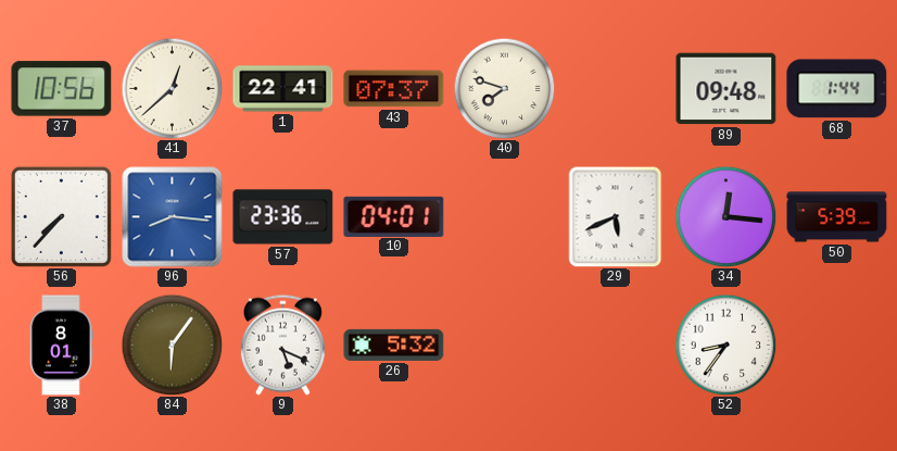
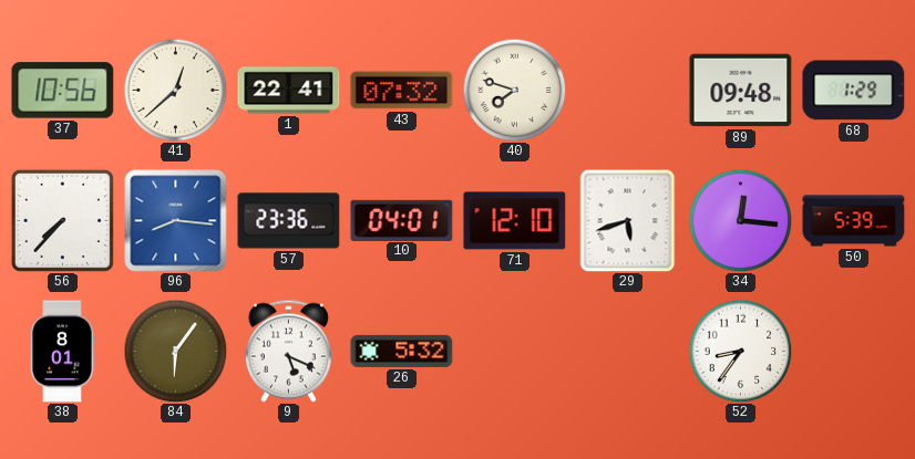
43: 07:37 -> 07:32 (402, 91)
68: 1:44 -> 1:29 (854, 91)
71: none -> 12:10 (515, 221)
29: 5:41 -> 5:42 (628, 220)
